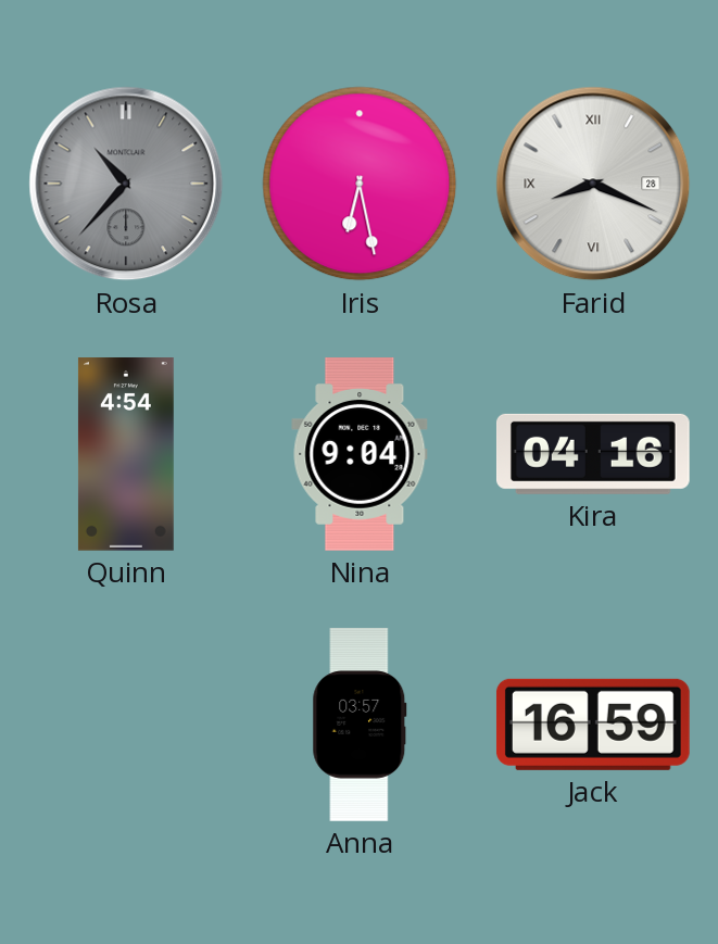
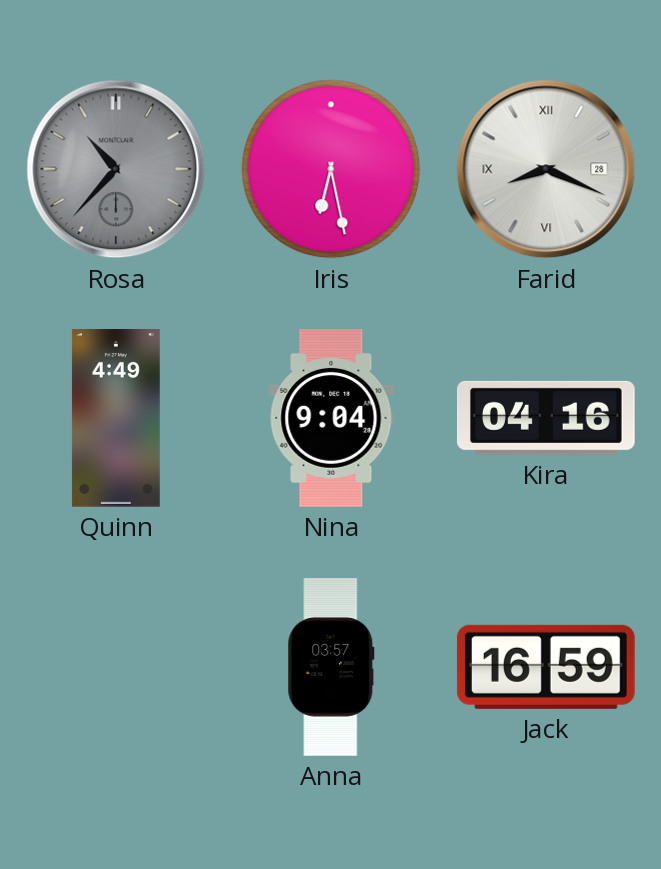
Quinn: 4:54 -> 4:49 (116, 419)
